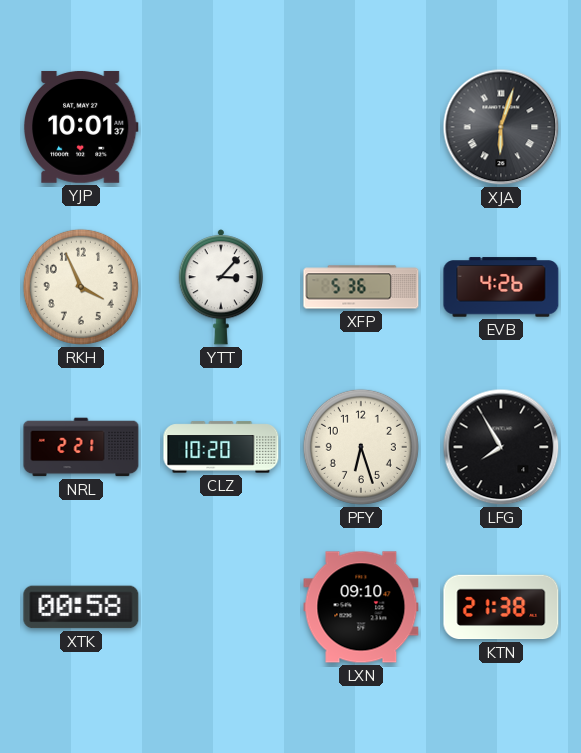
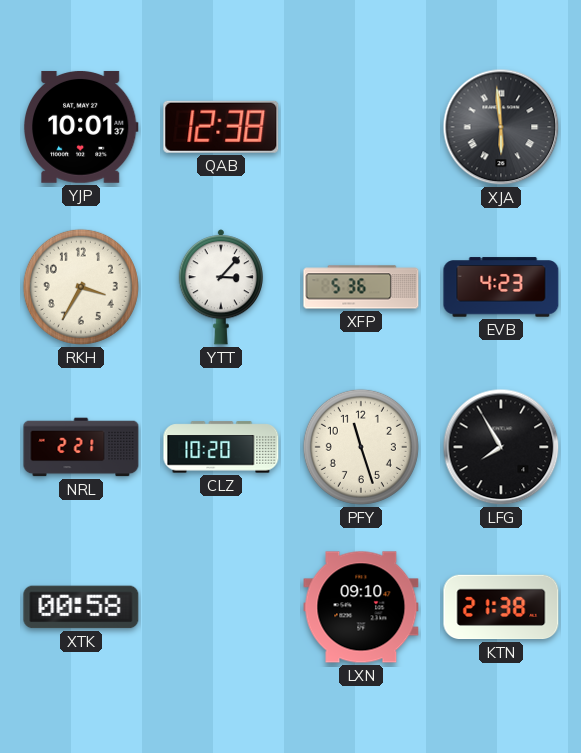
QAB: none -> 12:38 (221, 127)
XJA: 6:03 -> 5:59 (501, 127)
RKH: 3:56 -> 3:35 (81, 287)
EVB: 4:26 -> 4:23 (501, 287)
PFY: 6:27 -> 11:27 (361, 447)
